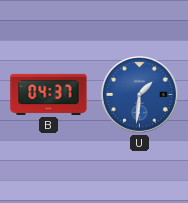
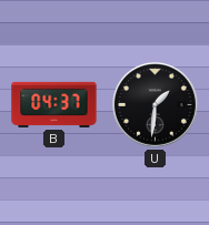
U dial: blue -> black (156, 105)
